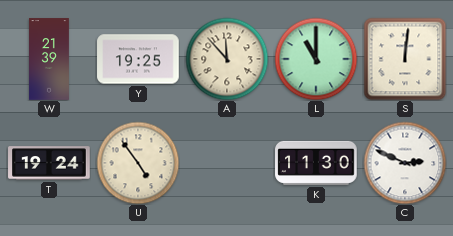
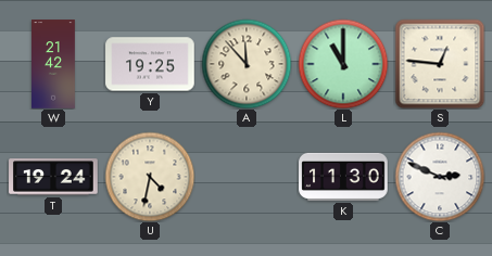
W: 21:39 -> 21:42 (54, 64)
S: 12:01 -> 12:46 (440, 64)
U: 4:54 -> 4:32 (150, 177)
